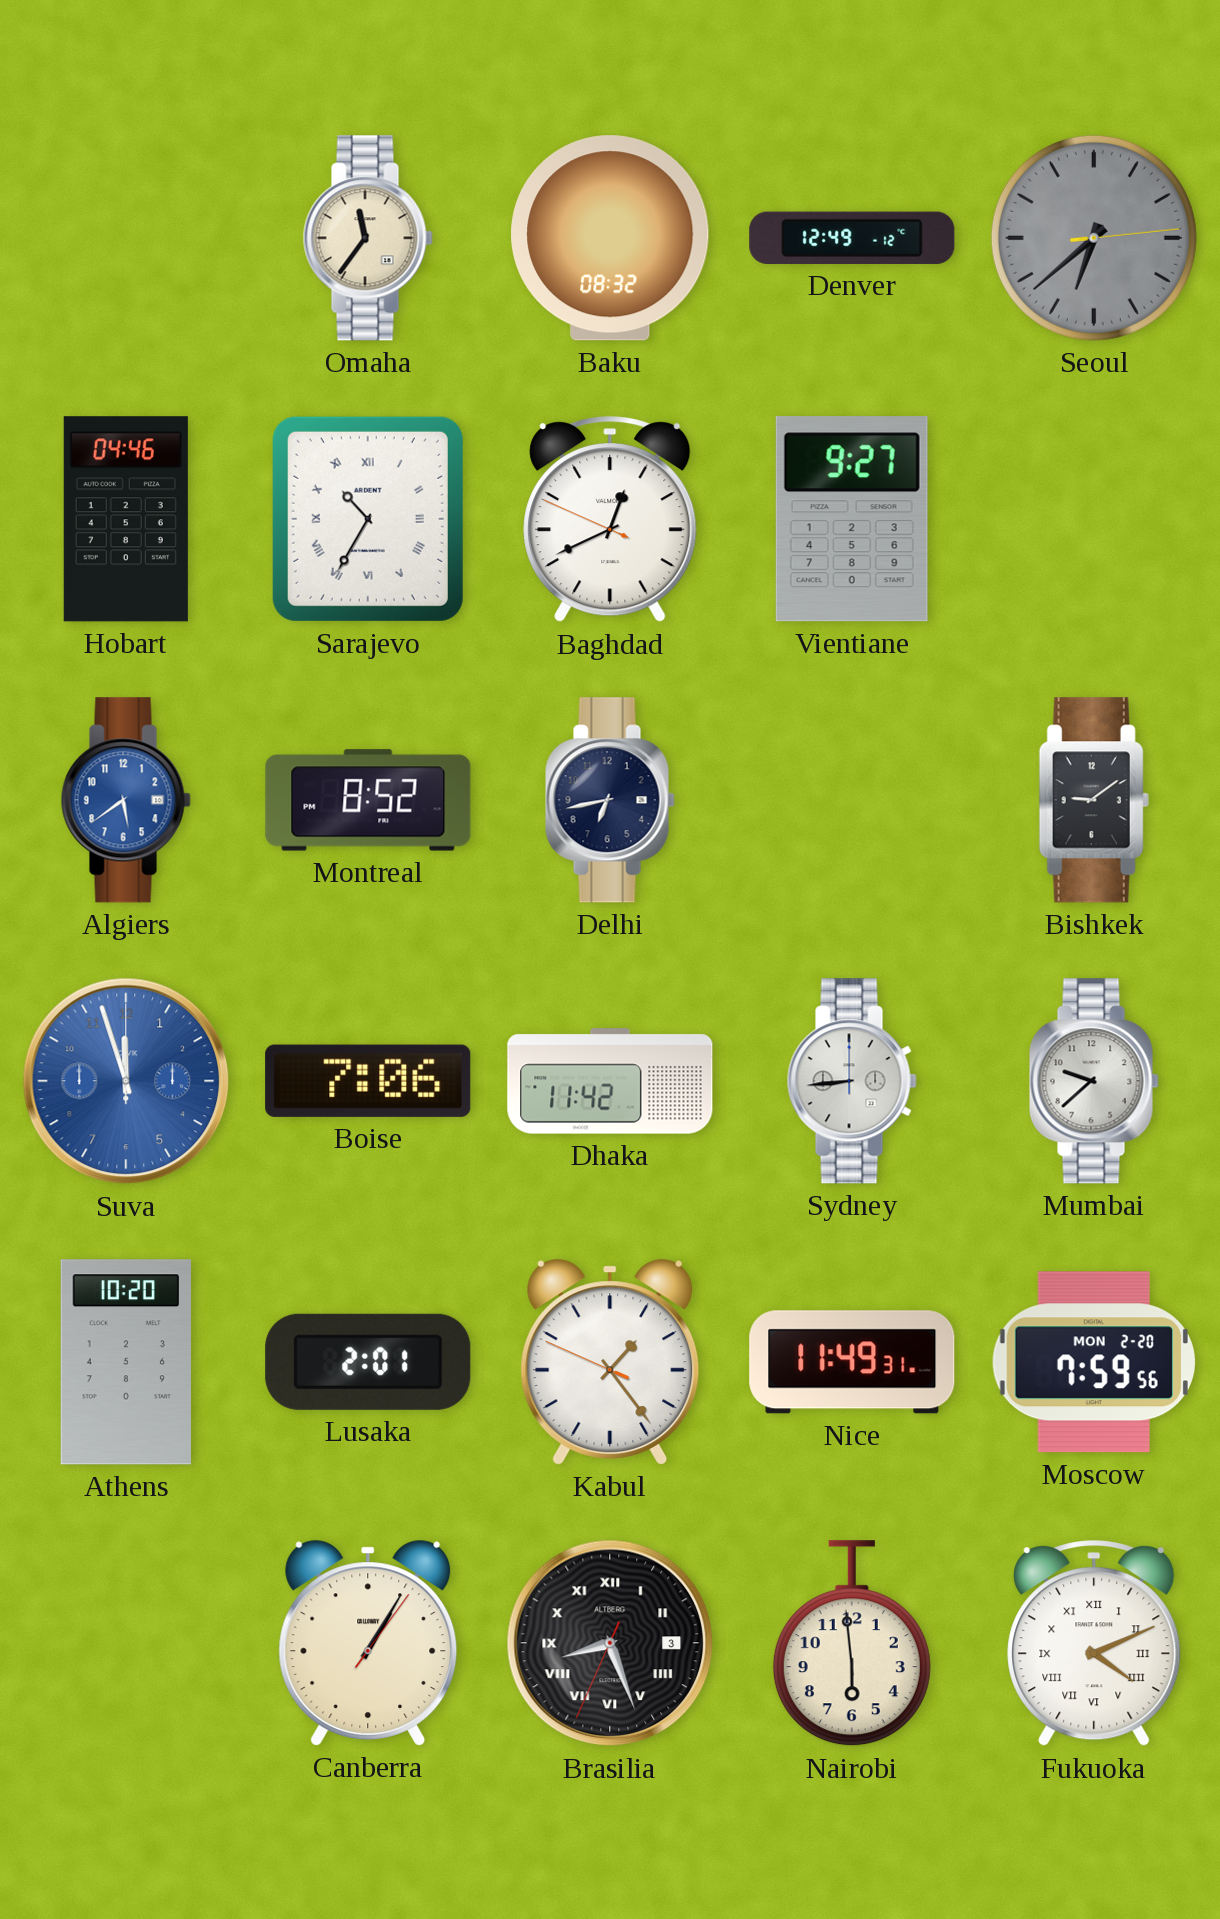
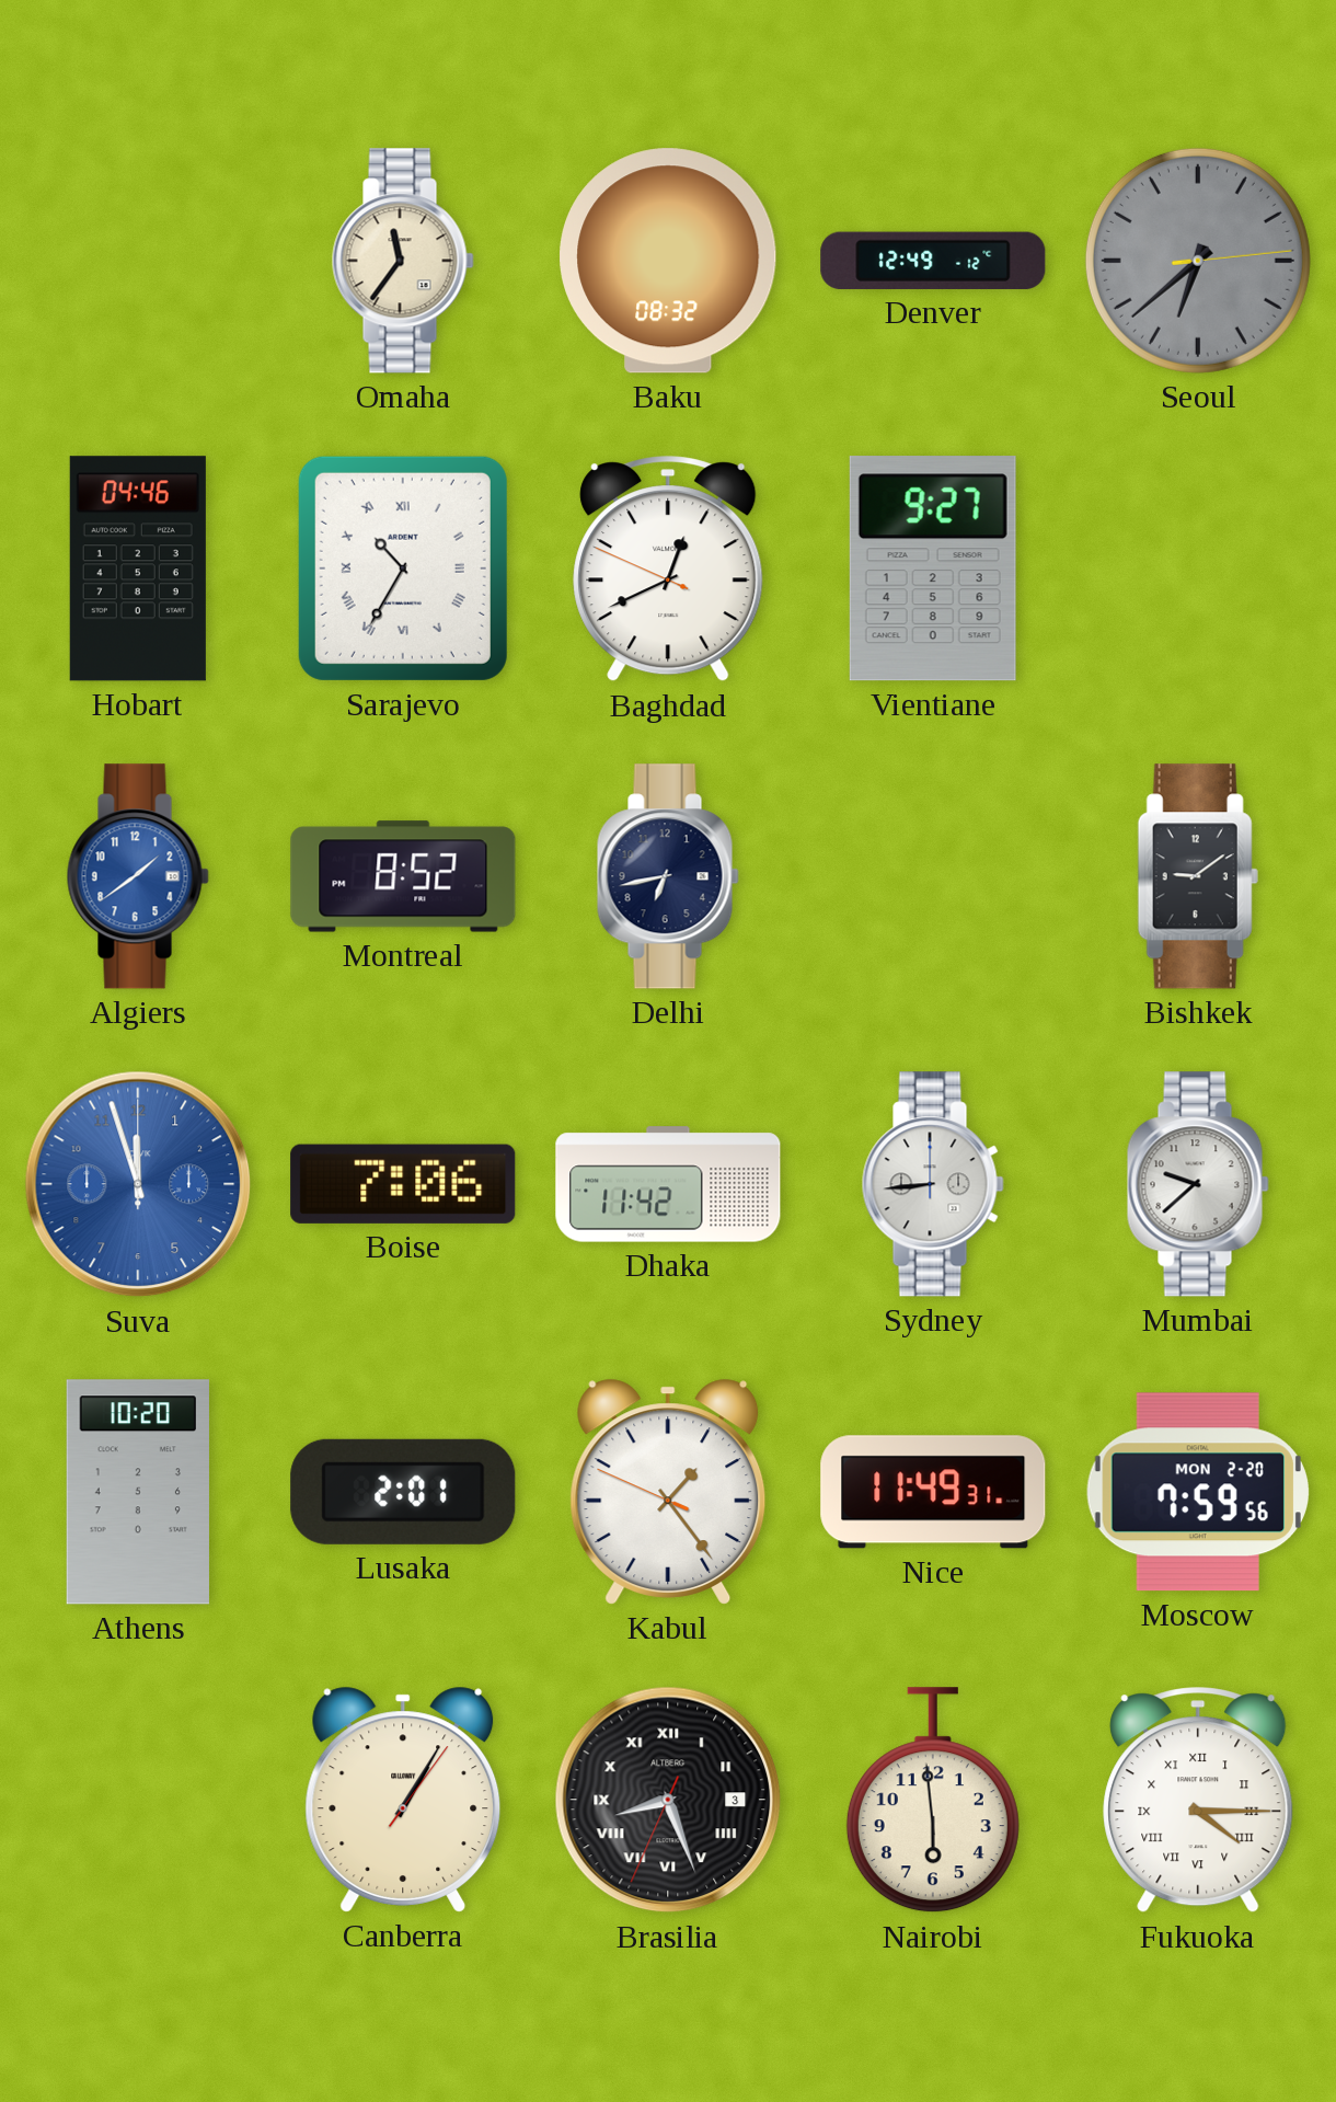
Algiers: 5:39 -> 1:39 (138, 876)
Fukuoka: 4:11 -> 4:15 (1198, 1801)
